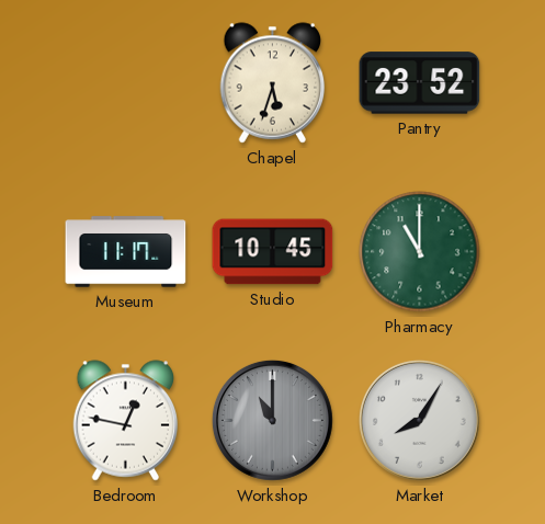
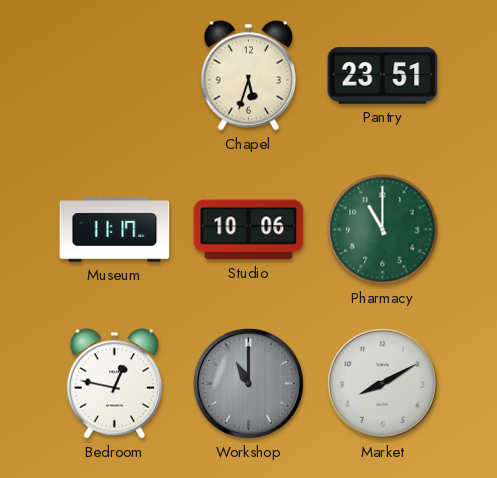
Pantry: 23:52 -> 23:51 (383, 76)
Studio: 10:45 -> 10:06 (249, 230)
Market: 8:05 -> 8:10 (382, 383)
